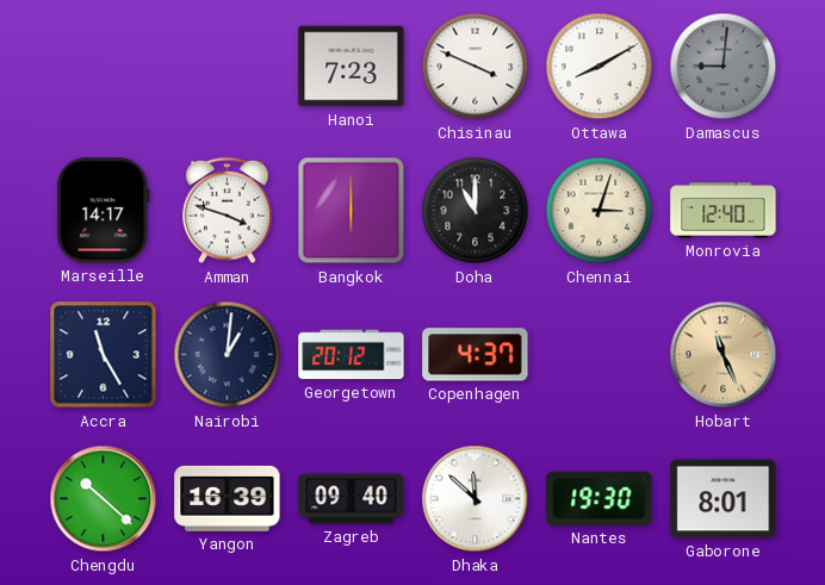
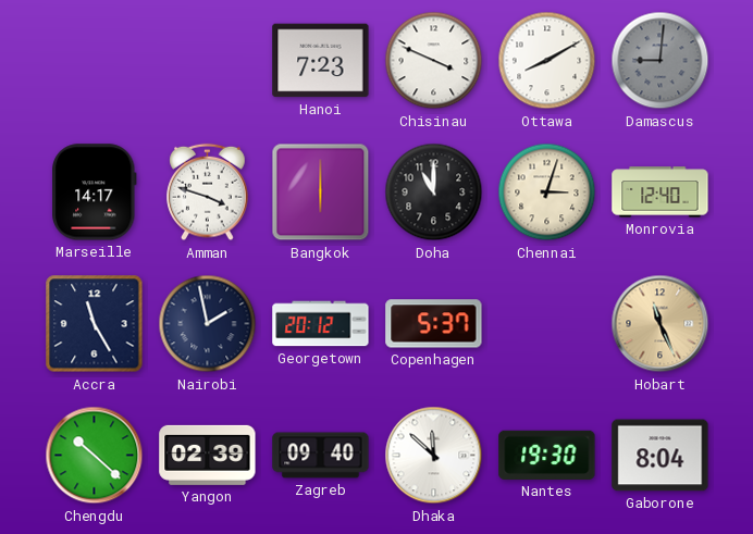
Nairobi: 1:01 -> 1:58 (208, 324)
Copenhagen: 4:37 -> 5:37 (434, 324)
Yangon: 16:39 -> 02:39 (208, 455)
Gaborone: 8:01 -> 8:04 (661, 456)
